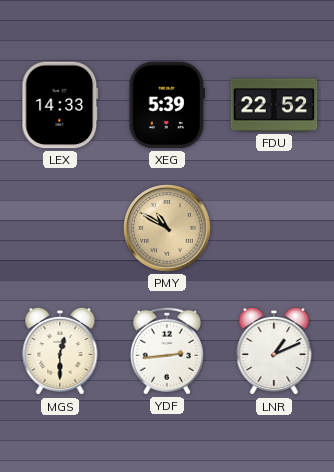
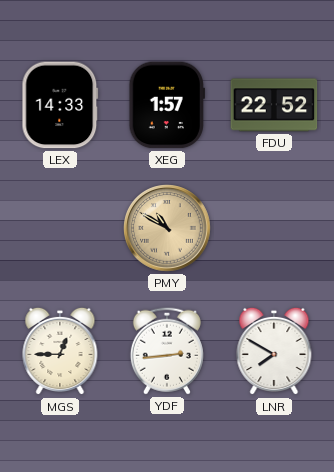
XEG: 5:39 -> 1:57 (166, 105)
MGS: 12:30 -> 12:45 (60, 351)
LNR: 1:11 -> 7:50 (274, 351)
